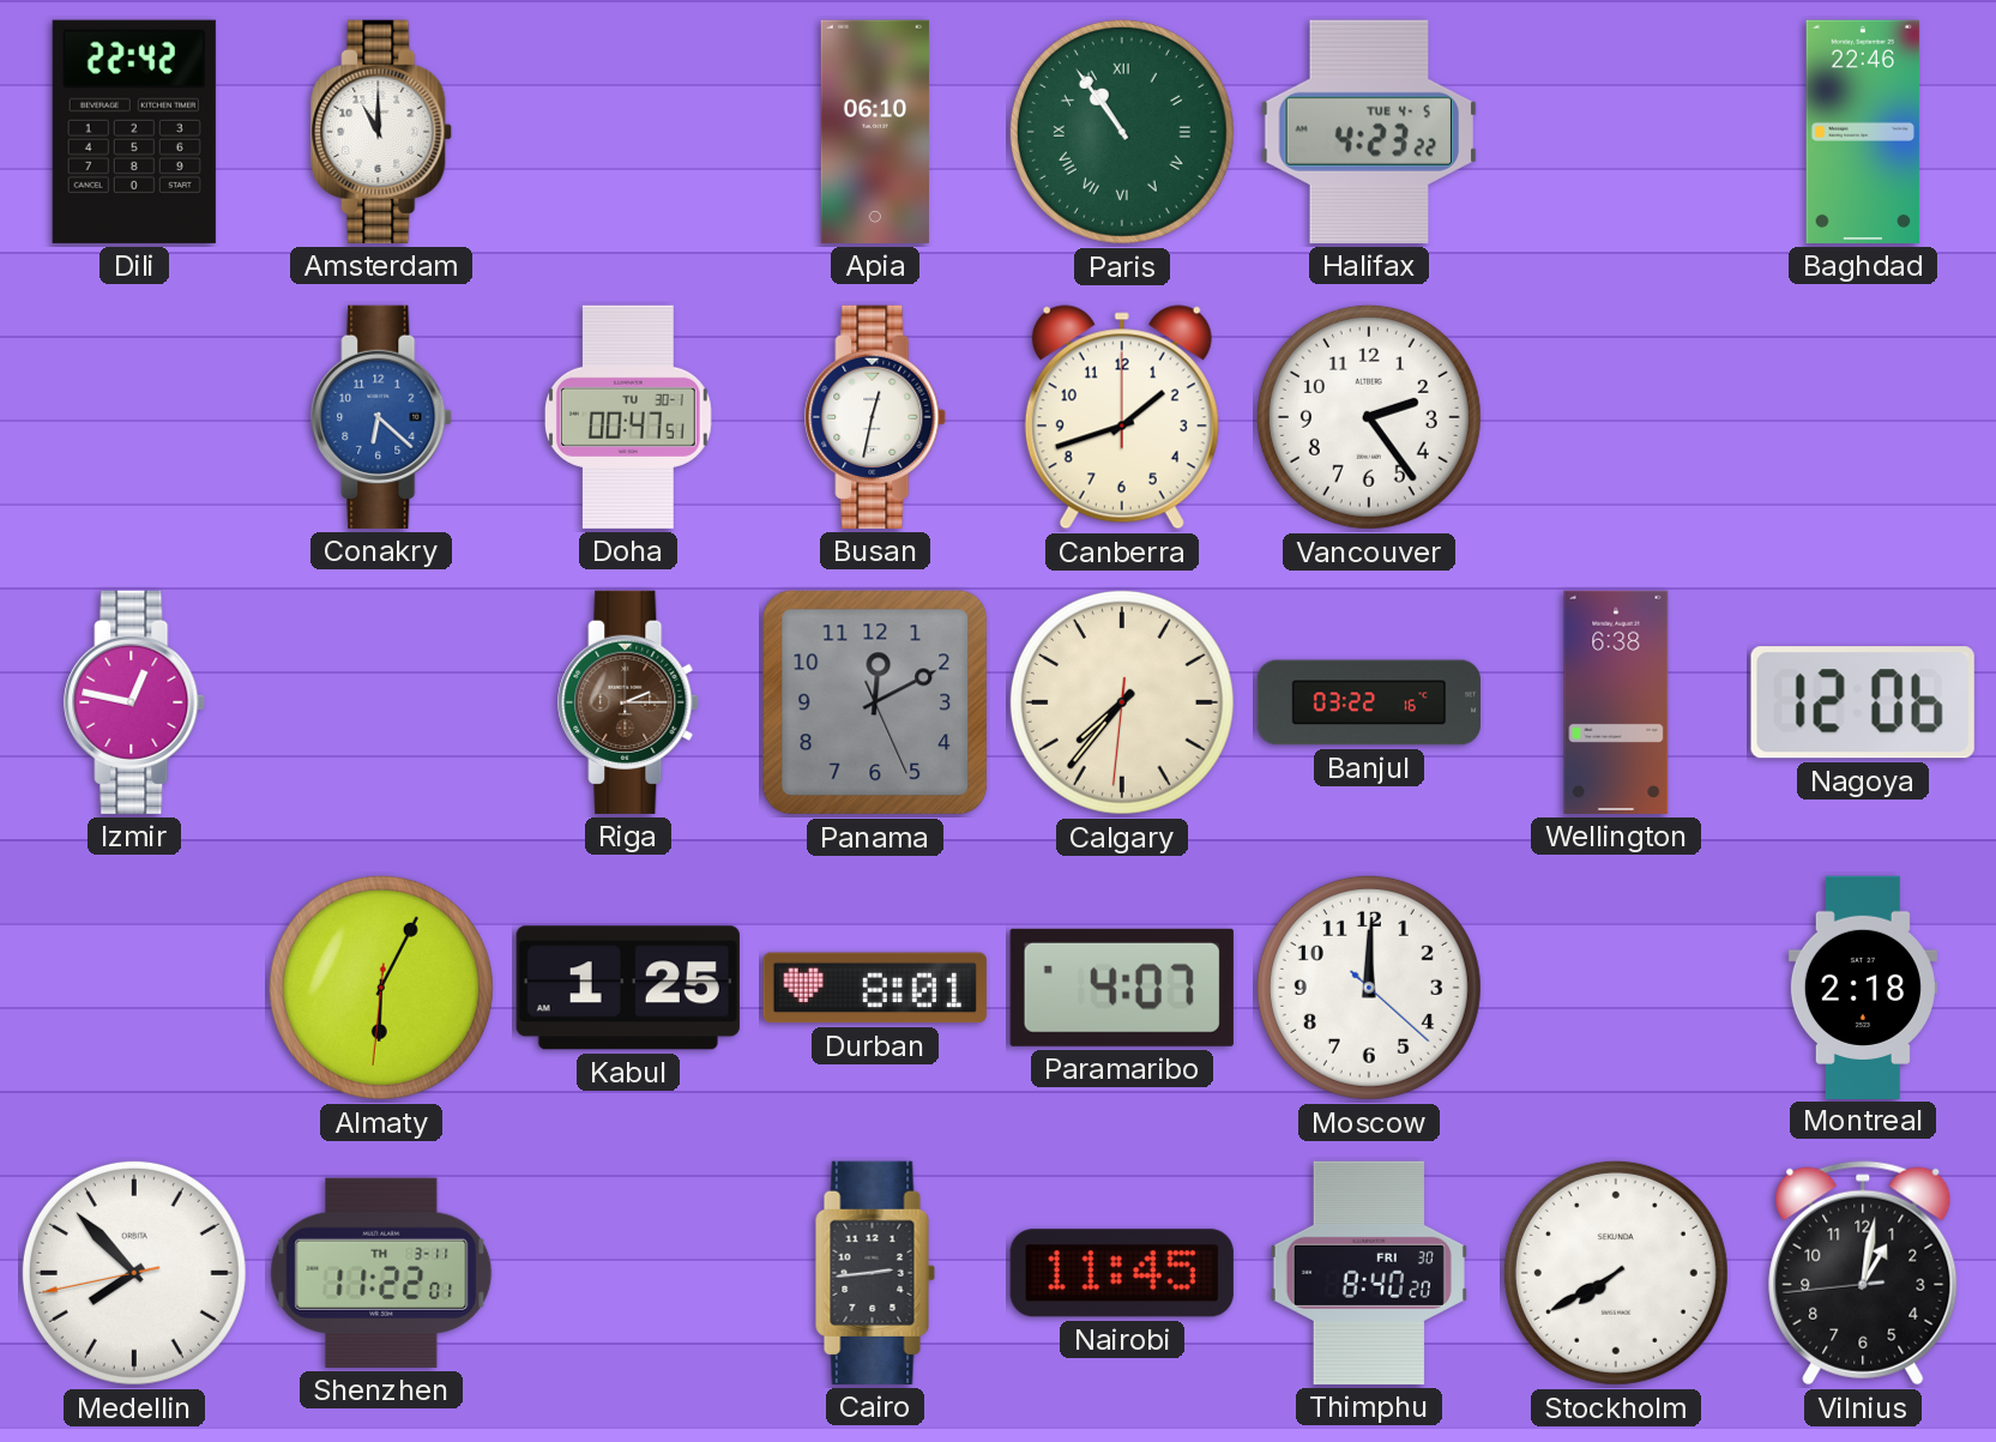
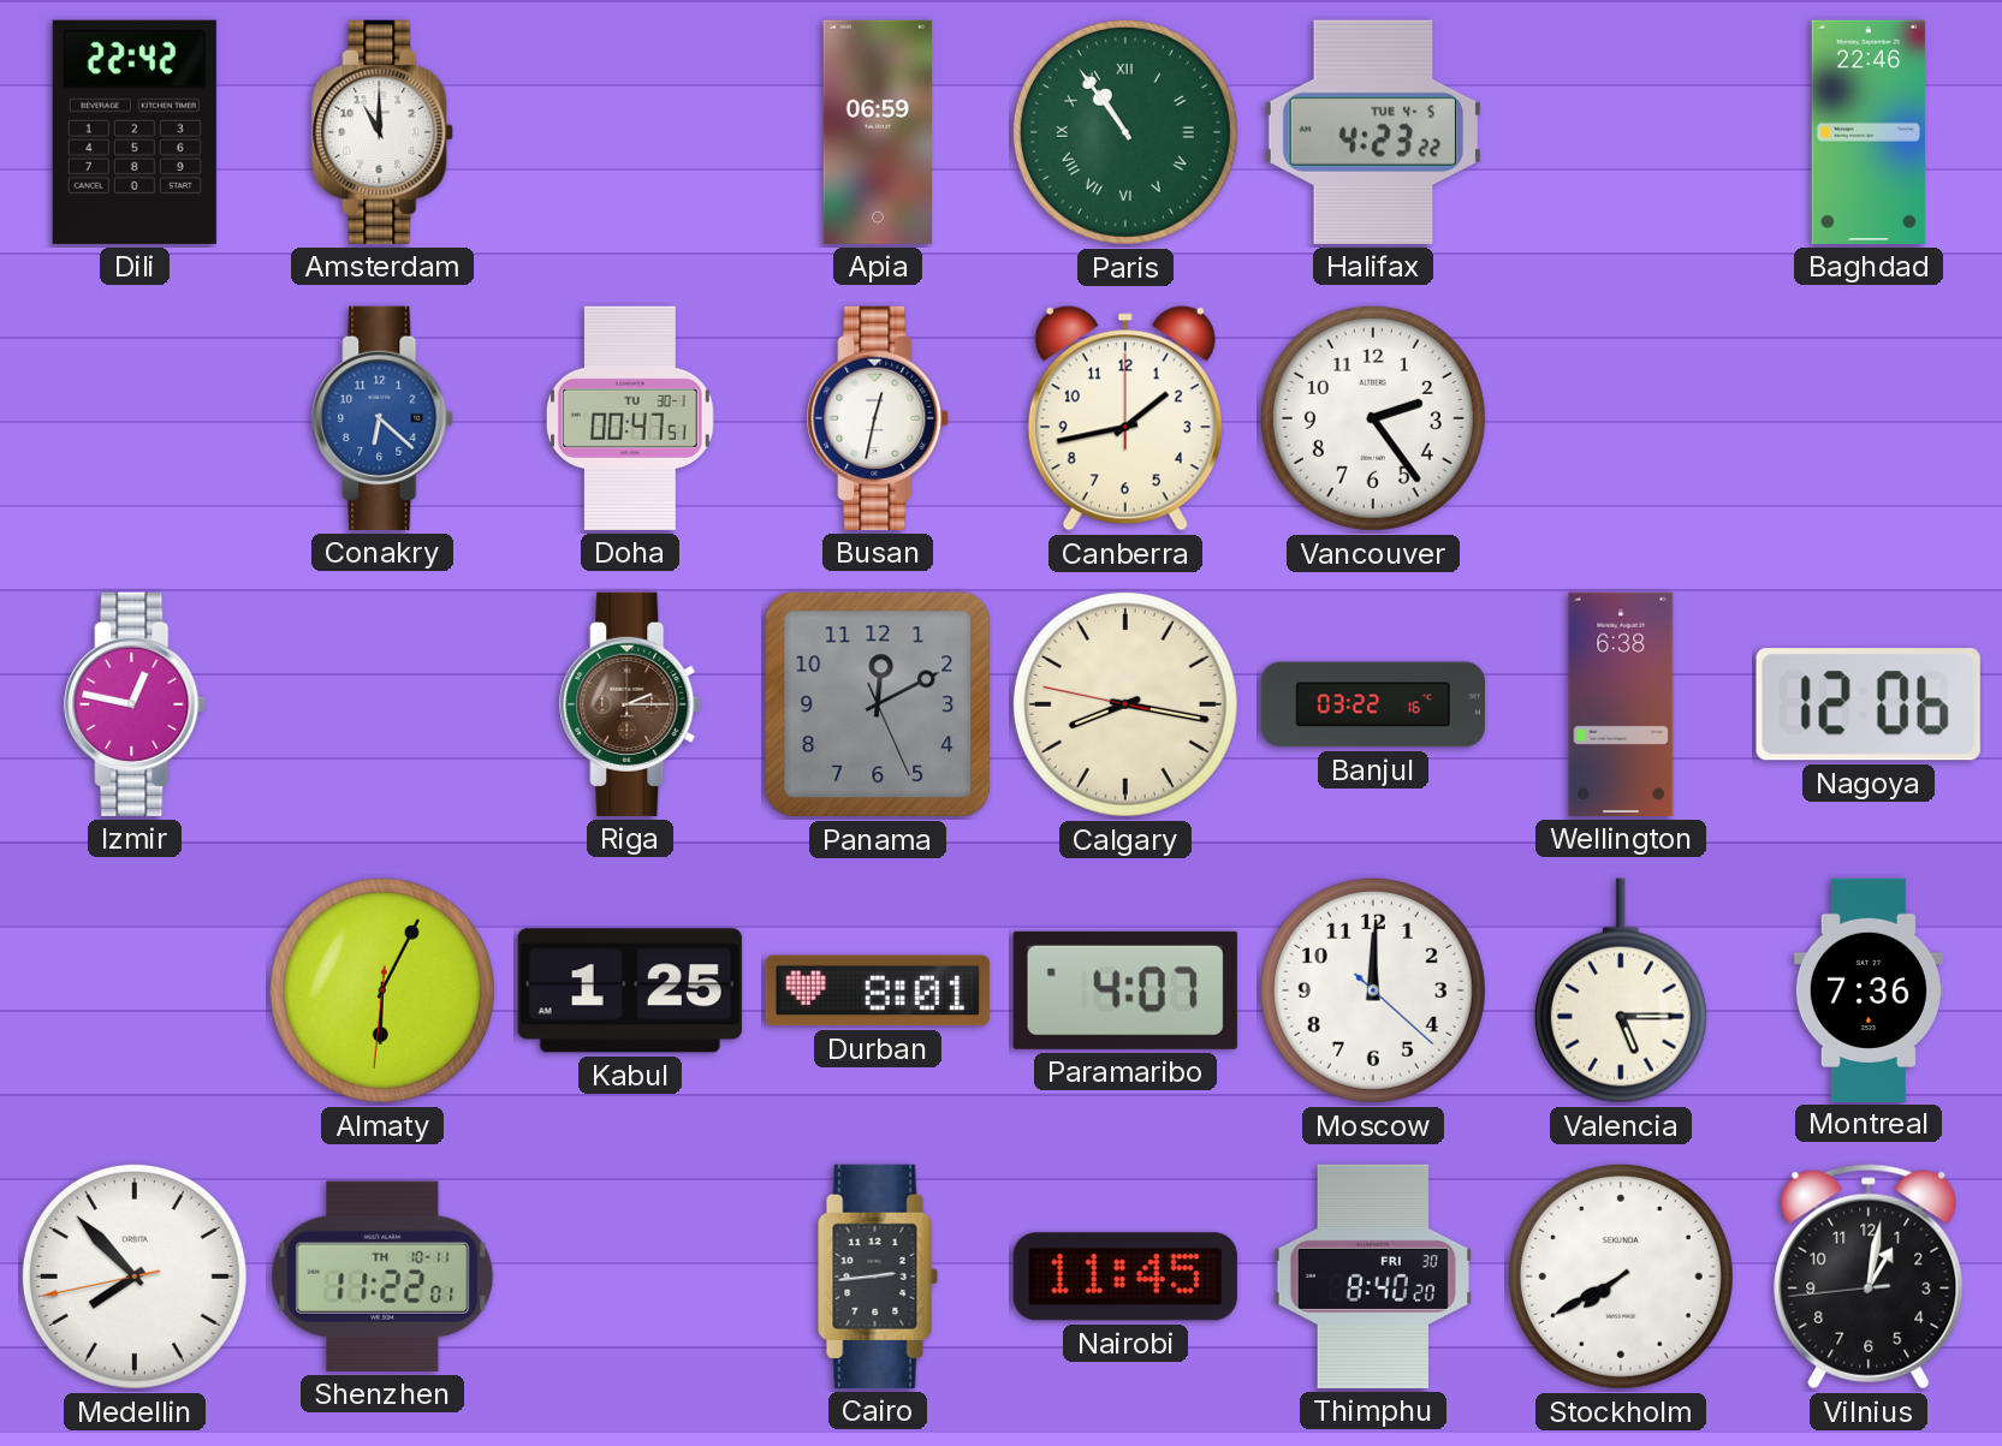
Apia: 06:10 -> 06:59 (878, 132)
Canberra: 1:42 -> 1:43 (1125, 418)
Calgary: 7:36 -> 8:16 (1125, 704)
Valencia: none -> 5:15 (1621, 990)
Montreal: 2:18 -> 7:36 (1869, 989)
Shenzhen date: TH 3-11 -> TH 10-11 (382, 1277)
